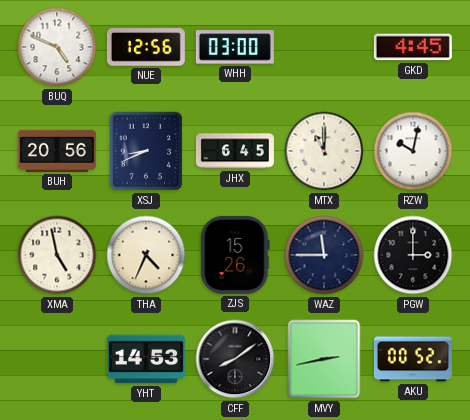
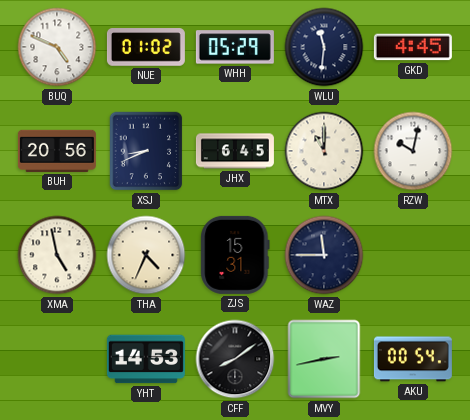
NUE: 12:56 -> 01:02 (146, 47)
WHH: 03:00 -> 05:29 (235, 47)
WLU: none -> 11:31 (324, 47)
ZJS: 15:26 -> 15:31 (235, 255)
PGW: 3:00 -> none (413, 255)
AKU: 00:52 -> 00:54 (413, 359)
